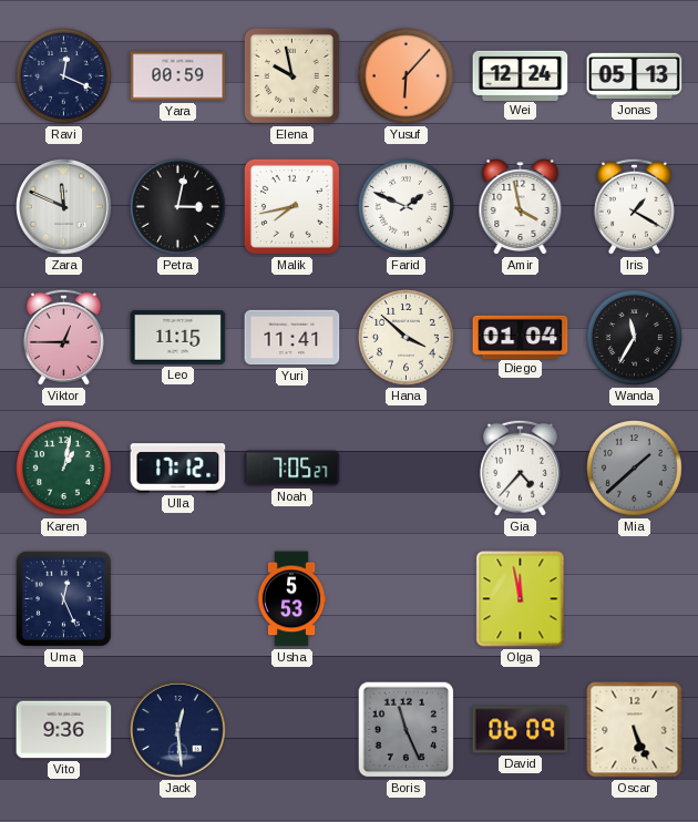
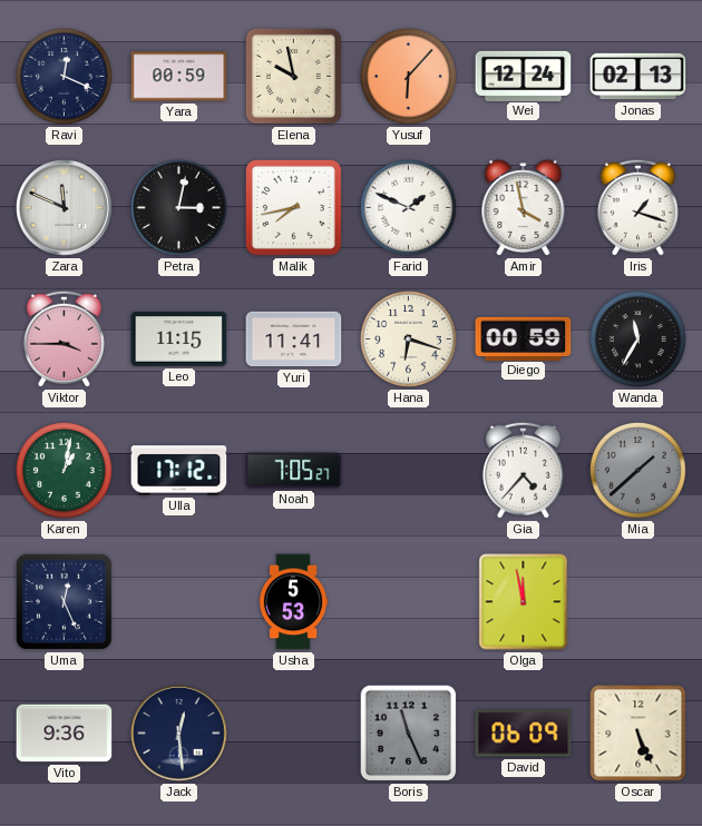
Jonas: 05:13 -> 02:13 (638, 77)
Iris: 1:20 -> 1:18 (637, 207)
Viktor: 12:45 -> 3:45 (64, 338)
Hana: 3:52 -> 6:18 (408, 338)
Diego: 01:04 -> 00:59 (524, 338)
